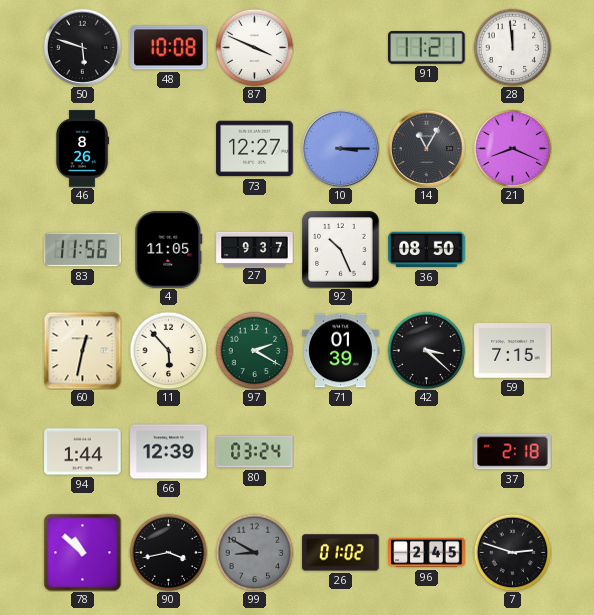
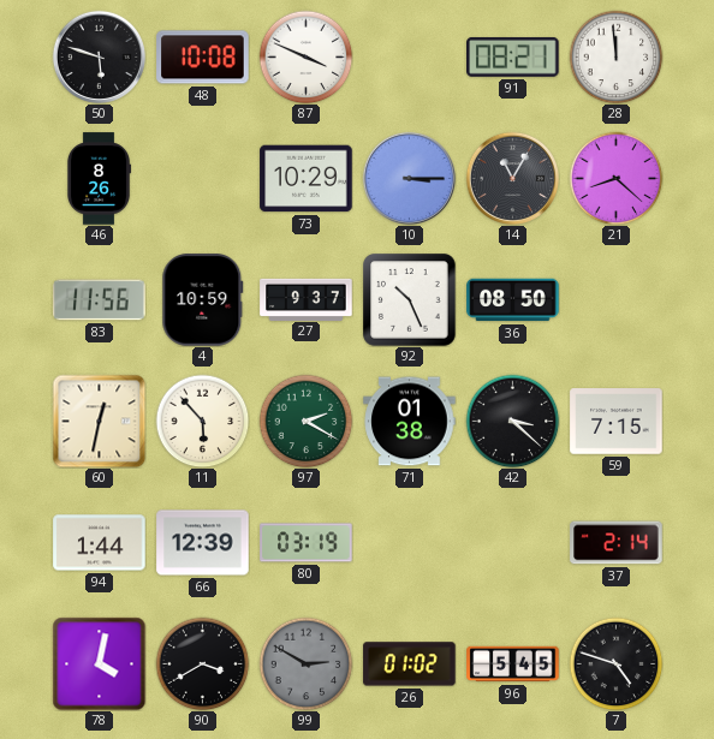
91: 11:21 -> 08:21 (513, 56)
73: 12:27 -> 10:29 (307, 179)
21: 8:19 -> 8:22 (615, 178)
4: 11:05 -> 10:59 (203, 300)
71: 01:39 -> 01:38 (410, 422)
80: 03:24 -> 03:19 (307, 543)
37: 2:18 -> 2:14 (617, 543)
78: 10:52 -> 4:02 (99, 663)
90: 3:43 -> 3:40 (202, 663)
99: 8:50 -> 2:50 (305, 663)
96: 2:45 -> 5:45 (513, 664)
7: 2:48 -> 4:48 (615, 663)
